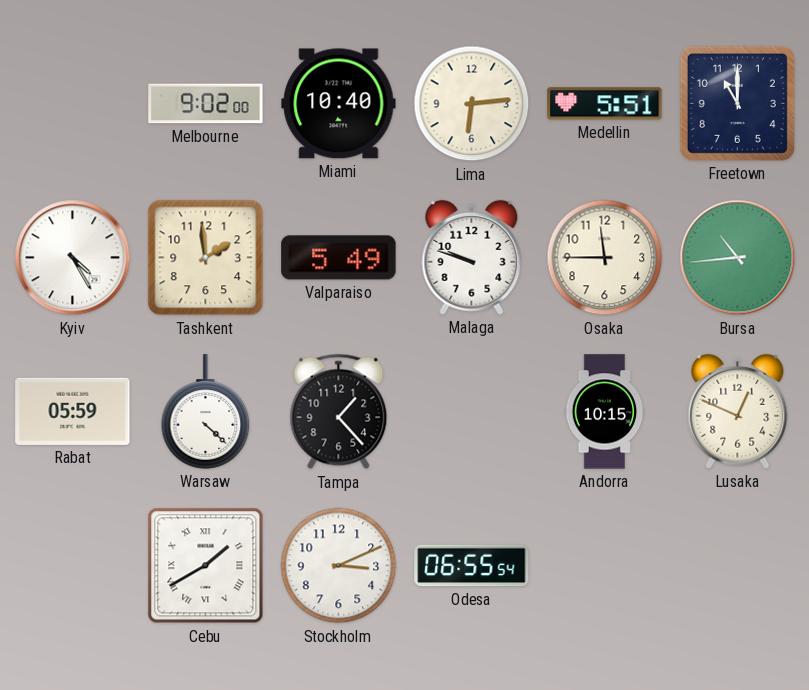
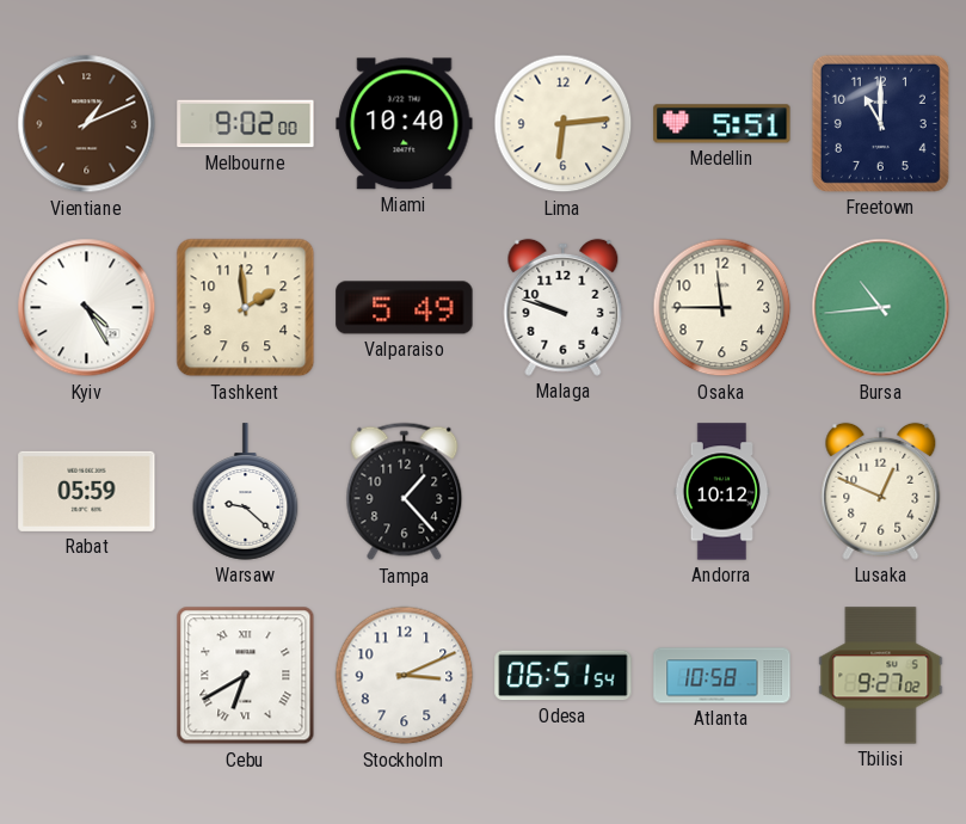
Vientiane: none -> 1:11 (87, 124)
Warsaw: 4:22 -> 9:22 (246, 492)
Andorra: 10:15 -> 10:12 (722, 492)
Cebu: 1:40 -> 6:40 (246, 676)
Odesa: 06:55 -> 06:51 (564, 676)
Atlanta: none -> 10:58 (722, 676)
Tbilisi: none -> 9:27 (881, 676)
